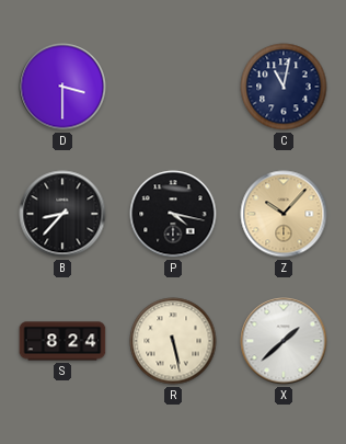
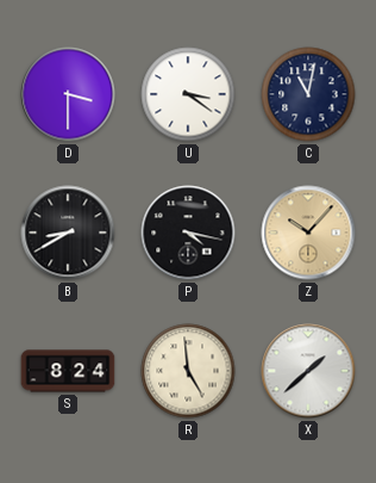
U: none -> 3:21 (188, 94)
B: 8:37 -> 8:40 (68, 233)
R: 5:28 -> 4:59 (188, 371)
